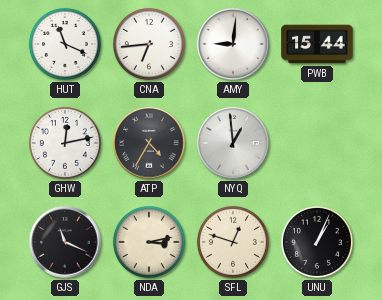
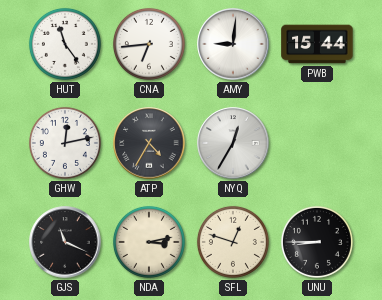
HUT: 11:19 -> 11:24 (65, 44)
NYQ: 12:59 -> 12:35 (233, 143)
UNU: 1:04 -> 8:45 (317, 242)
